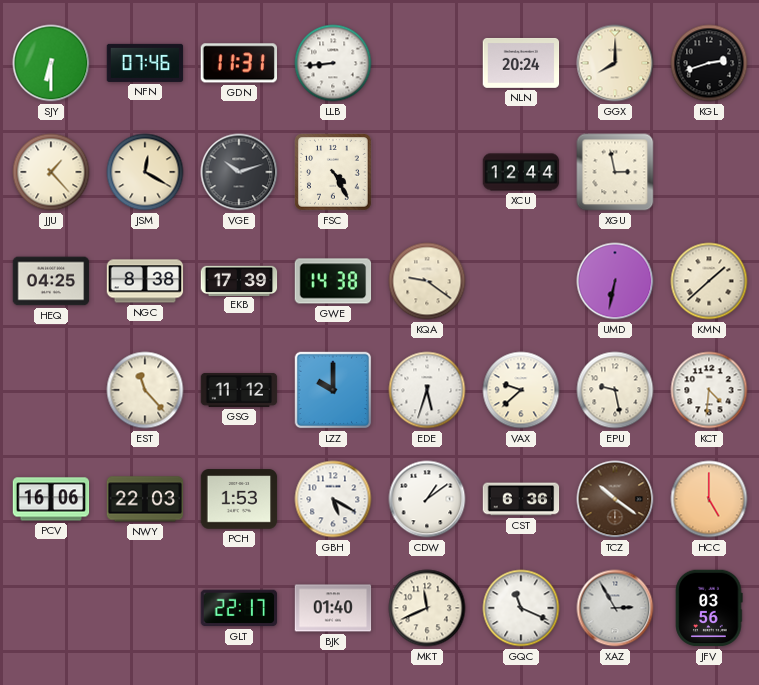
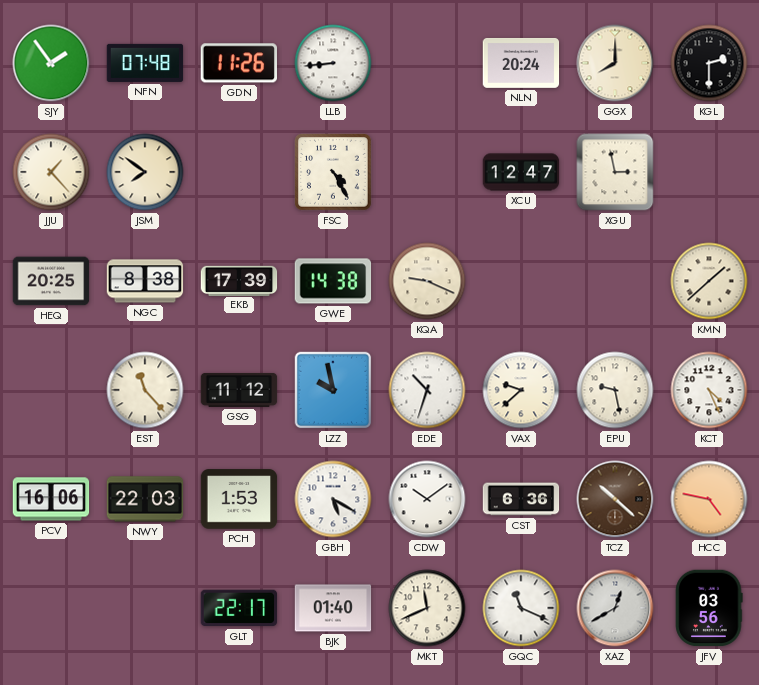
SJY: 6:30 -> 1:54 (51, 63)
NFN: 07:46 -> 07:48 (145, 63)
GDN: 11:31 -> 11:26 (238, 63)
KGL: 2:42 -> 2:30 (709, 63)
JSM: 12:20 -> 7:51 (145, 172)
VGE: 10:12 -> none (239, 172)
XCU: 12:44 -> 12:47 (521, 172)
HEQ: 04:25 -> 20:25 (51, 281)
KQA: 9:21 -> 9:19 (427, 281)
UMD: 6:32 -> none (615, 281)
LZZ: 10:00 -> 9:58 (333, 390)
EDE: 5:33 -> 10:33 (427, 390)
KCT: 4:31 -> 4:26 (709, 390)
CDW: 1:09 -> 10:09 (427, 499)
TCZ: 10:21 -> 10:22 (615, 499)
HCC: 5:00 -> 4:47 (709, 499)
XAZ: 2:55 -> 12:40 (615, 608)
